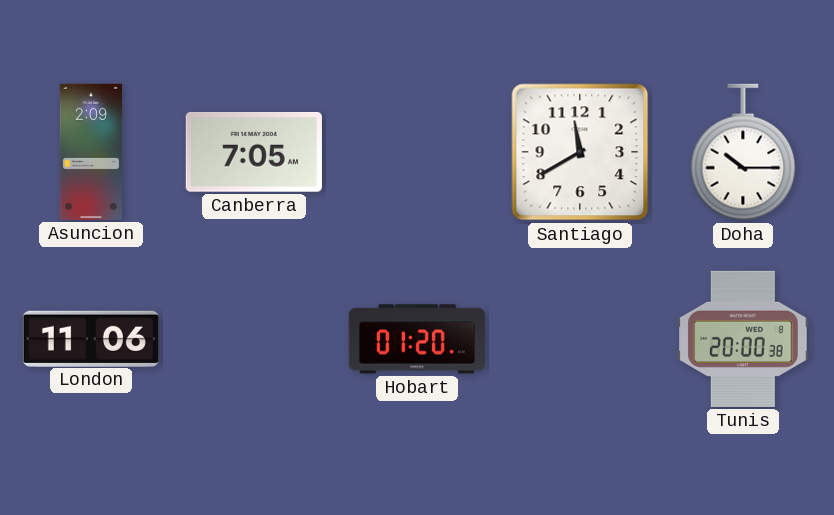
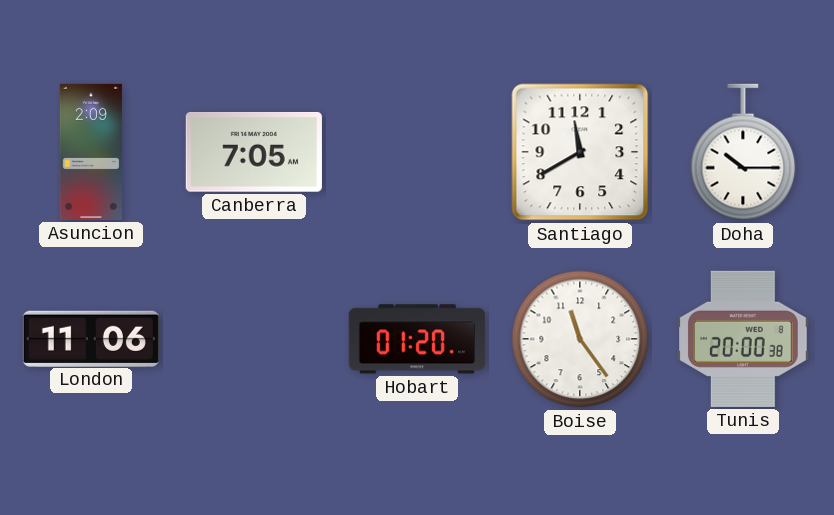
Boise: none -> 11:24 (580, 339)
